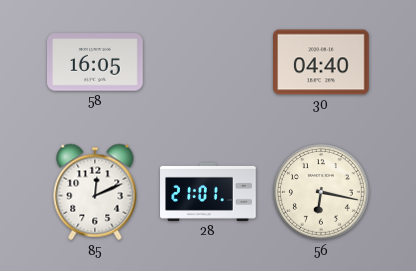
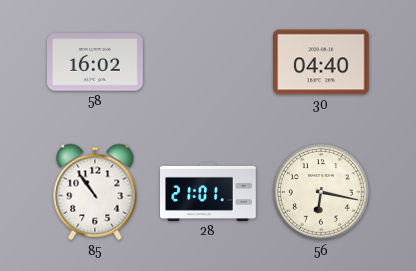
58: 16:05 -> 16:02 (96, 62)
85: 12:11 -> 10:54 (95, 192)
